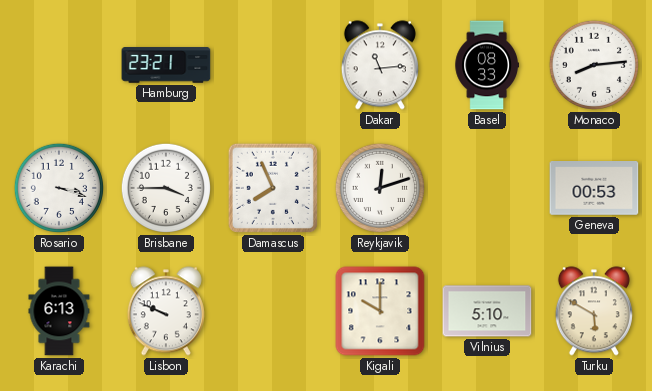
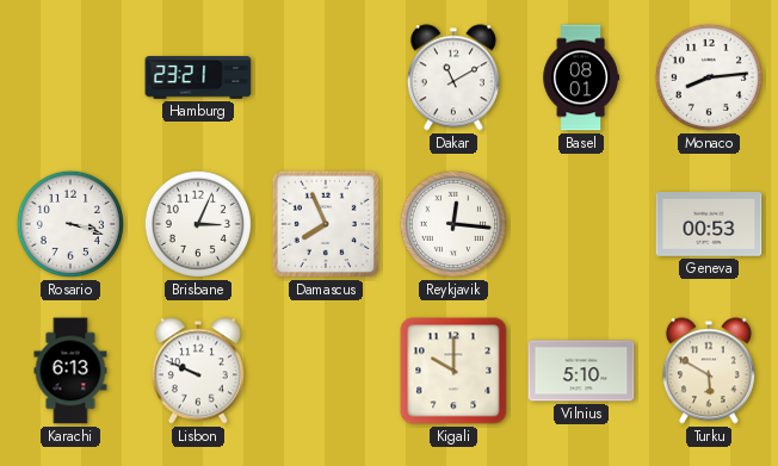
Dakar: 11:14 -> 11:10 (453, 77)
Basel: 08:33 -> 08:01 (580, 77)
Brisbane: 3:45 -> 3:04 (198, 224)
Reykjavik: 12:12 -> 12:16 (453, 224)
